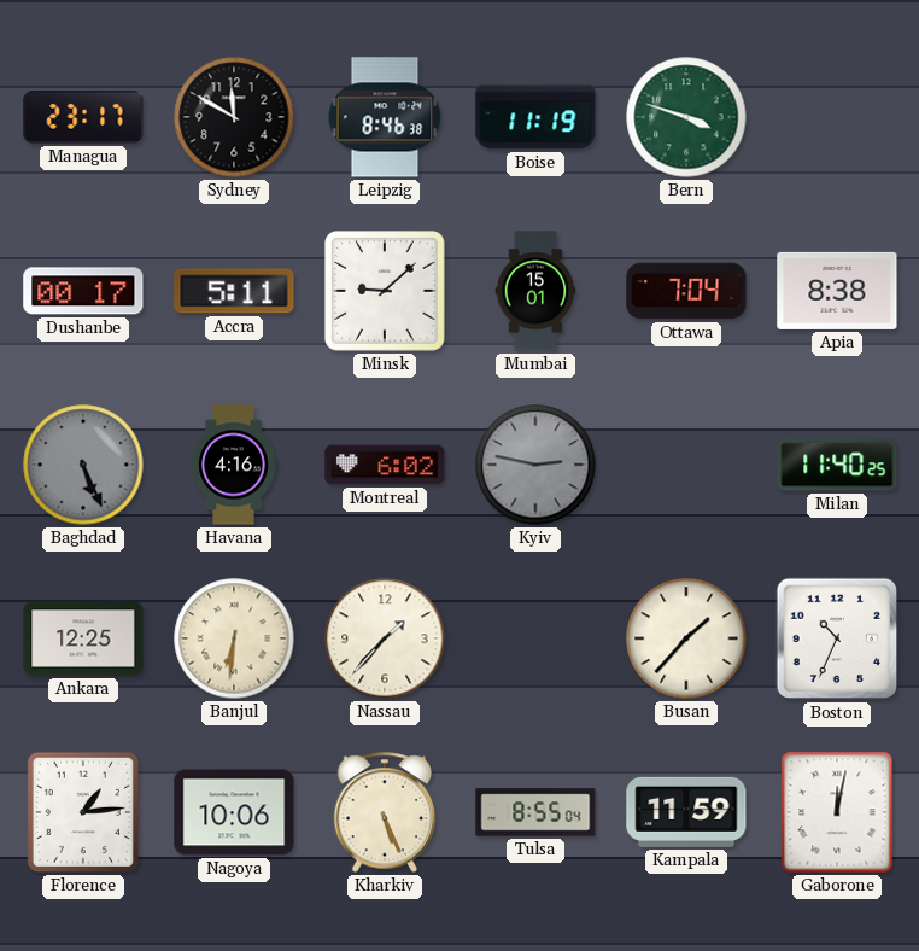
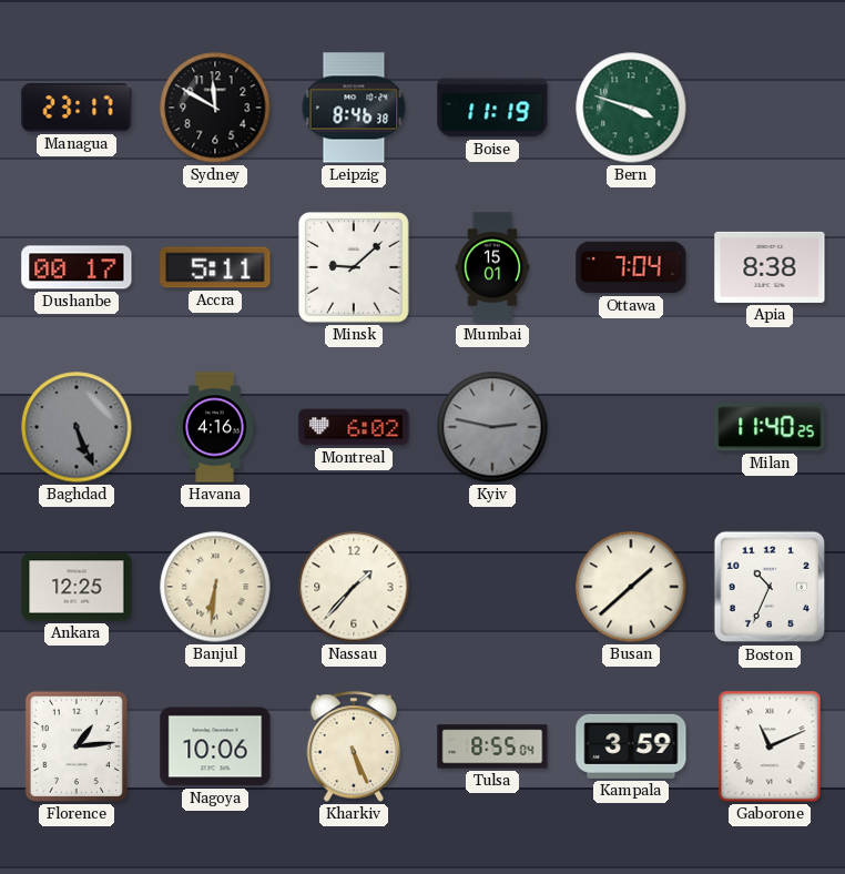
Busan: 1:37 -> 1:38 (631, 587)
Kampala: 11:59 -> 3:59 (631, 746)
Gaborone: 12:02 -> 11:11 (770, 746)
